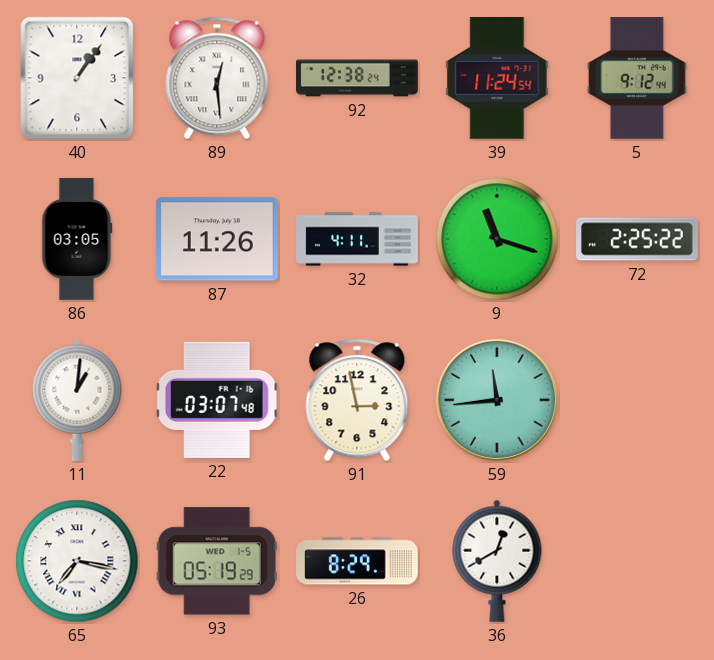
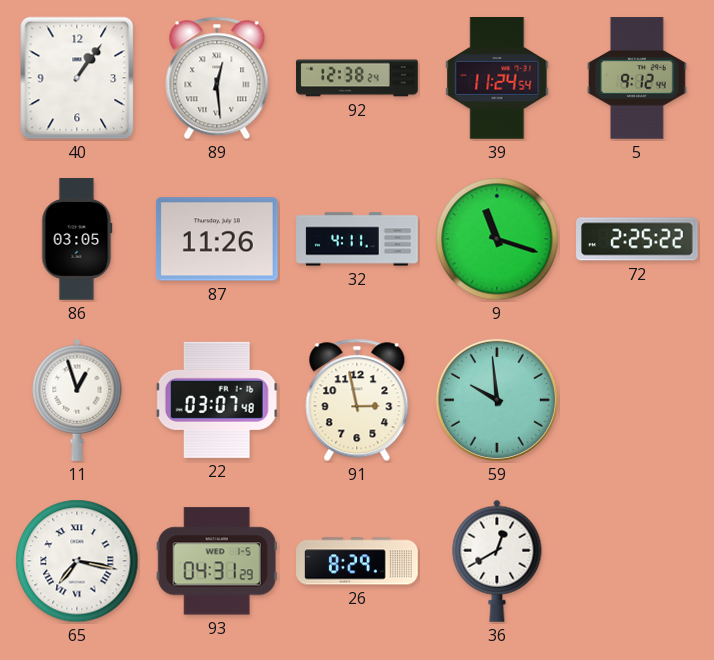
11: 1:01 -> 12:57 (77, 400)
59: 11:44 -> 9:59 (497, 400)
93: 05:19 -> 04:31 (217, 561)
